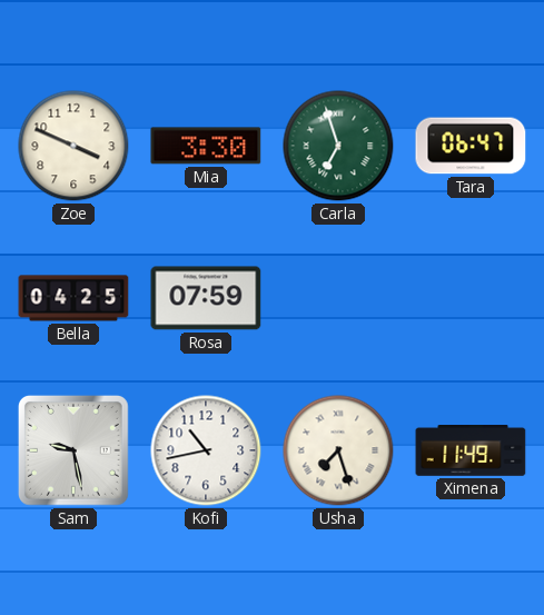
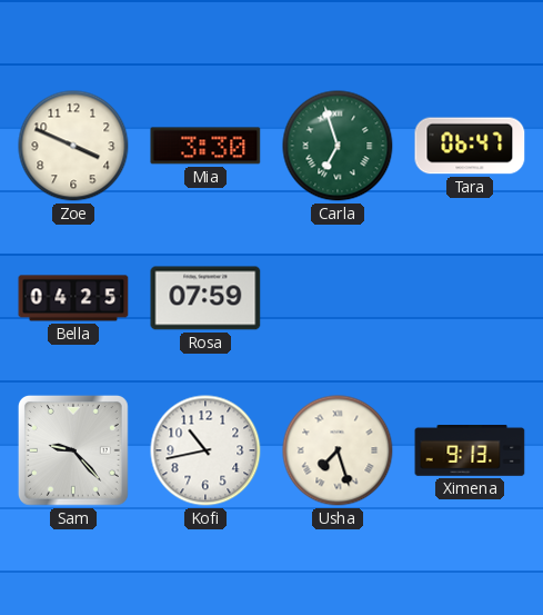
Sam: 9:28 -> 9:23 (73, 450)
Ximena: 11:49 -> 9:13 (470, 452)
